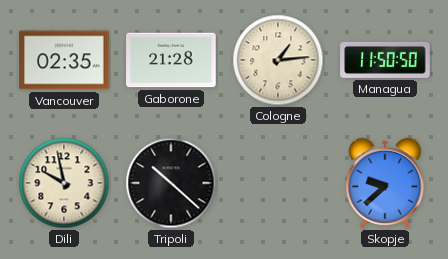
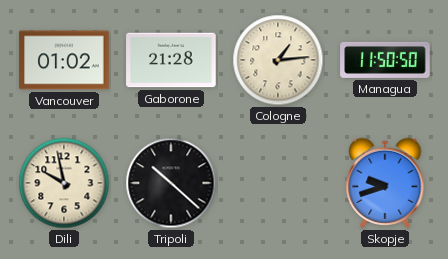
Vancouver: 02:35 -> 01:02 (64, 60)
Skopje: 9:38 -> 9:42 (385, 183)
